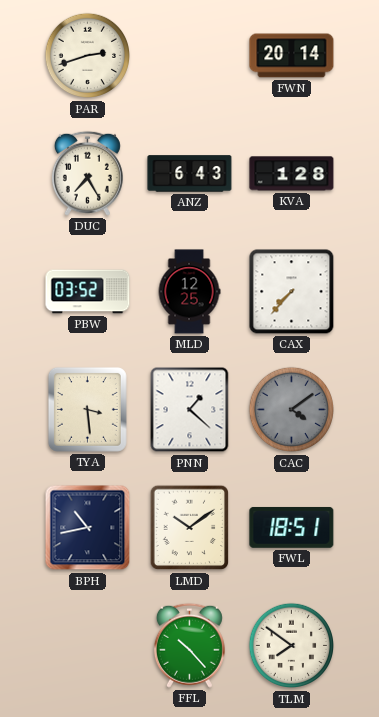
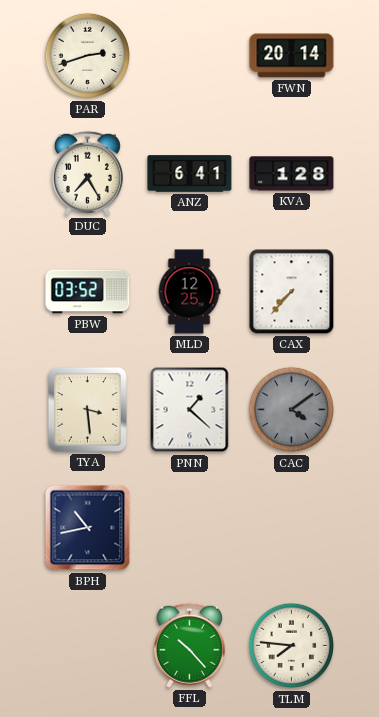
ANZ: 6:43 -> 6:41 (190, 174)
LMD: 10:09 -> none (190, 528)
FWL: 18:51 -> none (292, 527)
TLM: 7:51 -> 7:46 (292, 646)
